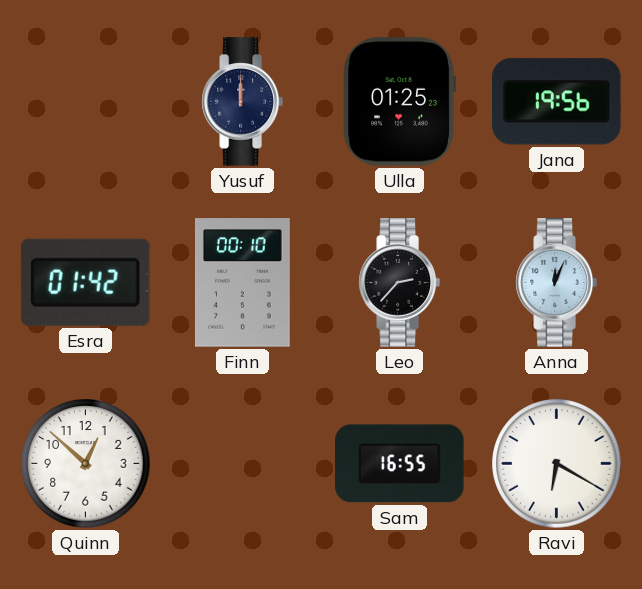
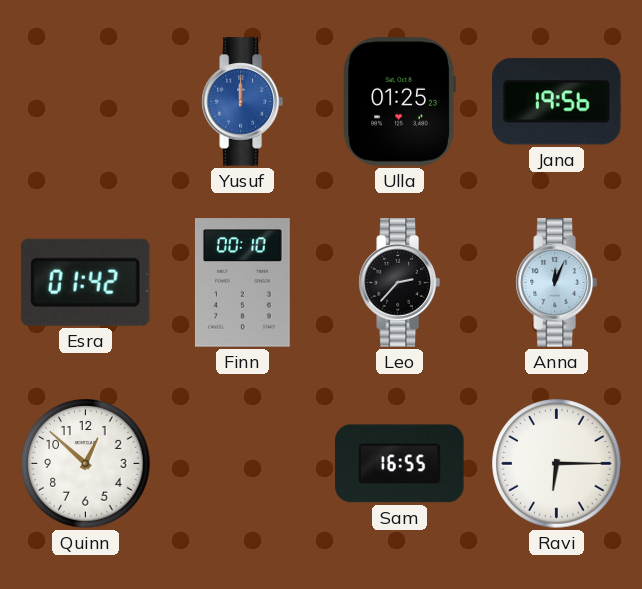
Yusuf dial: navy -> blue (242, 102)
Ravi: 6:20 -> 6:15 (557, 464)
